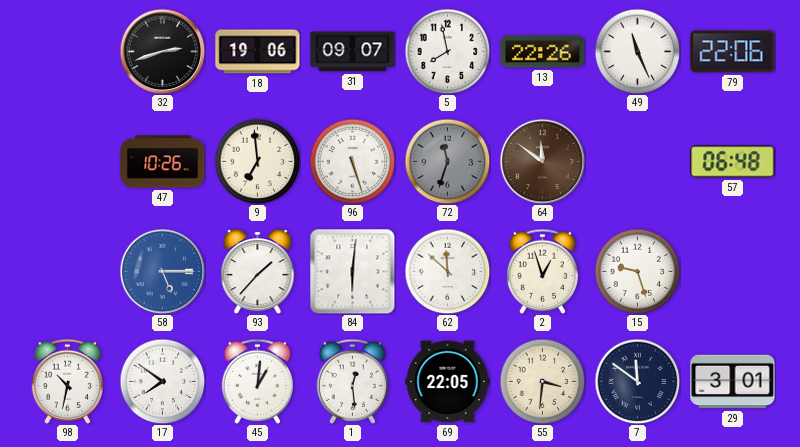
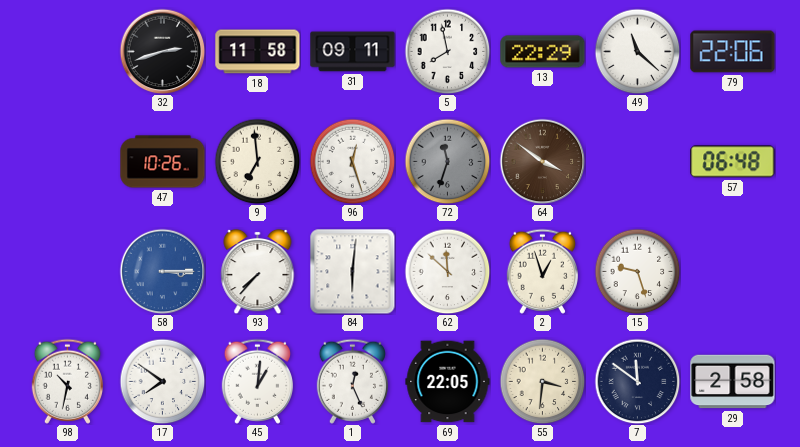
18: 19:06 -> 11:58 (258, 52)
31: 09:07 -> 09:11 (353, 52)
13: 22:26 -> 22:29 (543, 52)
49: 11:26 -> 11:22 (637, 51)
96: 5:27 -> 12:27 (352, 161)
64: 11:51 -> 3:51 (542, 161)
58: 5:15 -> 3:15 (162, 271)
93: 1:37 -> 7:37 (258, 271)
1: 12:29 -> 12:26 (352, 381)
29: 3:01 -> 2:58 (733, 382)
